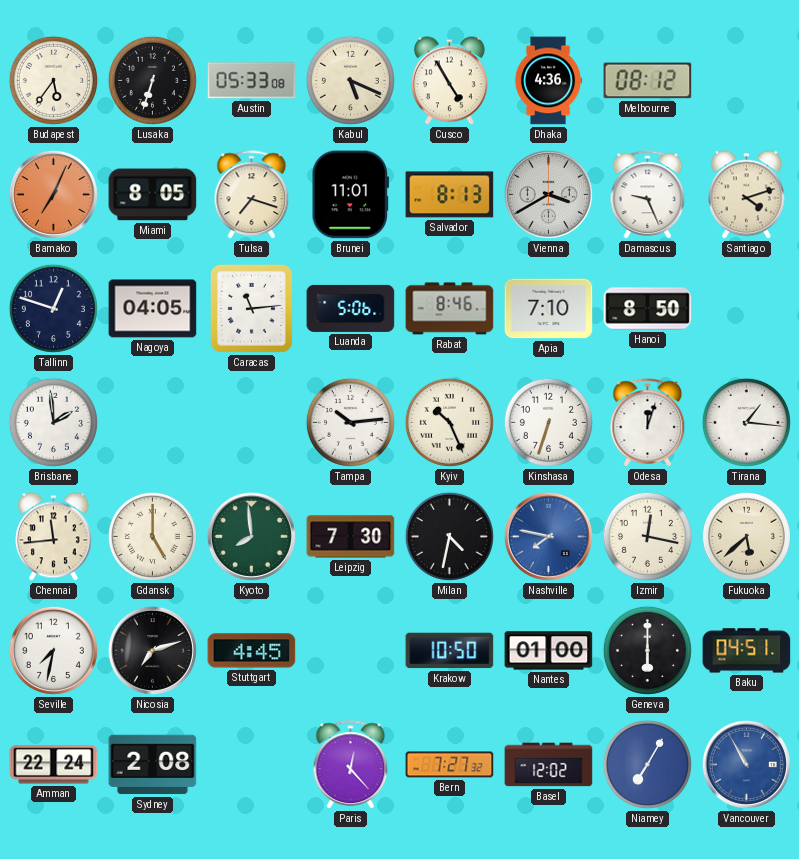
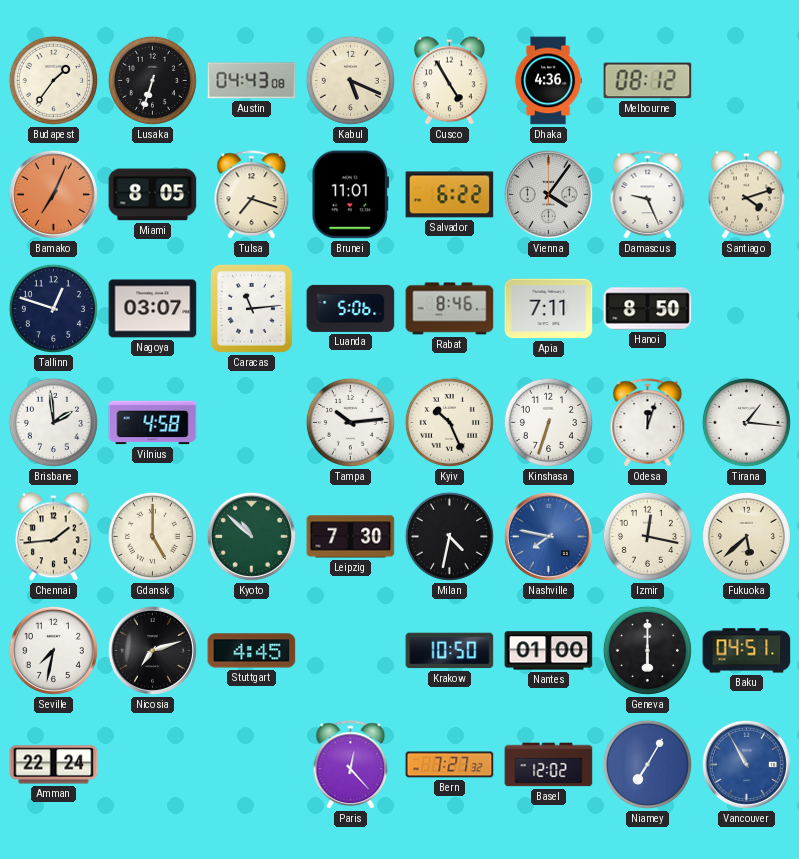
Budapest: 5:36 -> 1:36 (53, 80)
Austin: 05:33 -> 04:43 (252, 81)
Salvador: 8:13 -> 6:22 (450, 195)
Vienna: 3:40 -> 4:06 (548, 194)
Nagoya: 04:05 -> 03:07 (153, 309)
Apia: 7:10 -> 7:11 (549, 309)
Vilnius: none -> 4:58 (153, 423)
Chennai: 11:44 -> 1:44 (54, 537)
Kyoto: 7:59 -> 10:52 (251, 536)
Sydney: 2:08 -> none (153, 765)
